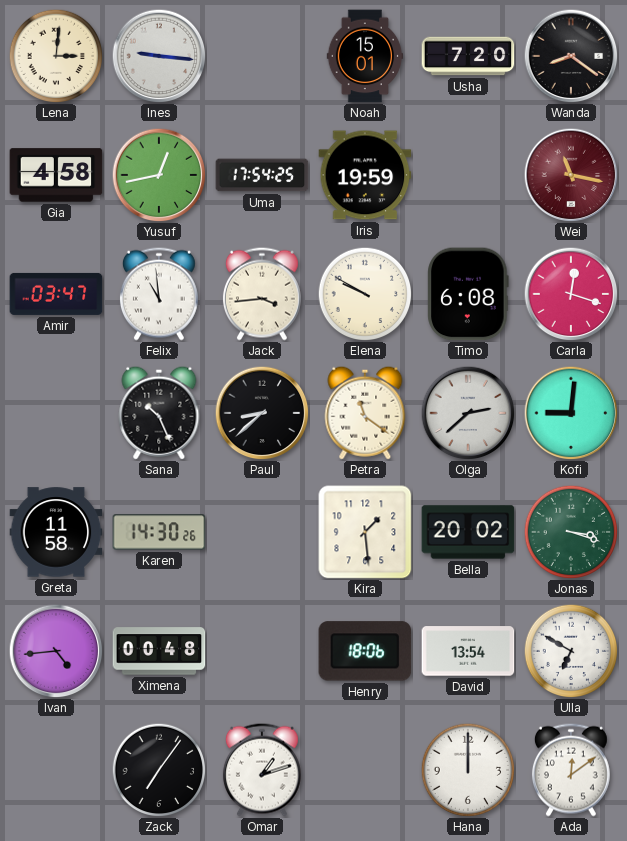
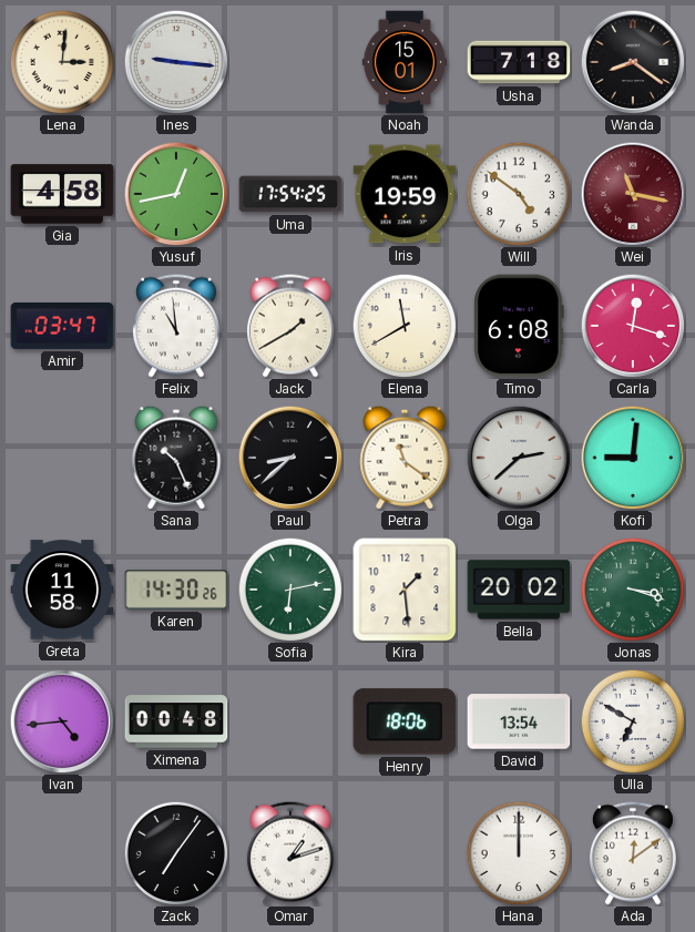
Usha: 7:20 -> 7:18 (519, 62)
Will: none -> 4:51 (519, 194)
Jack: 3:44 -> 1:40 (290, 326)
Elena: 9:50 -> 11:40 (405, 326)
Sofia: none -> 6:13 (290, 590)
